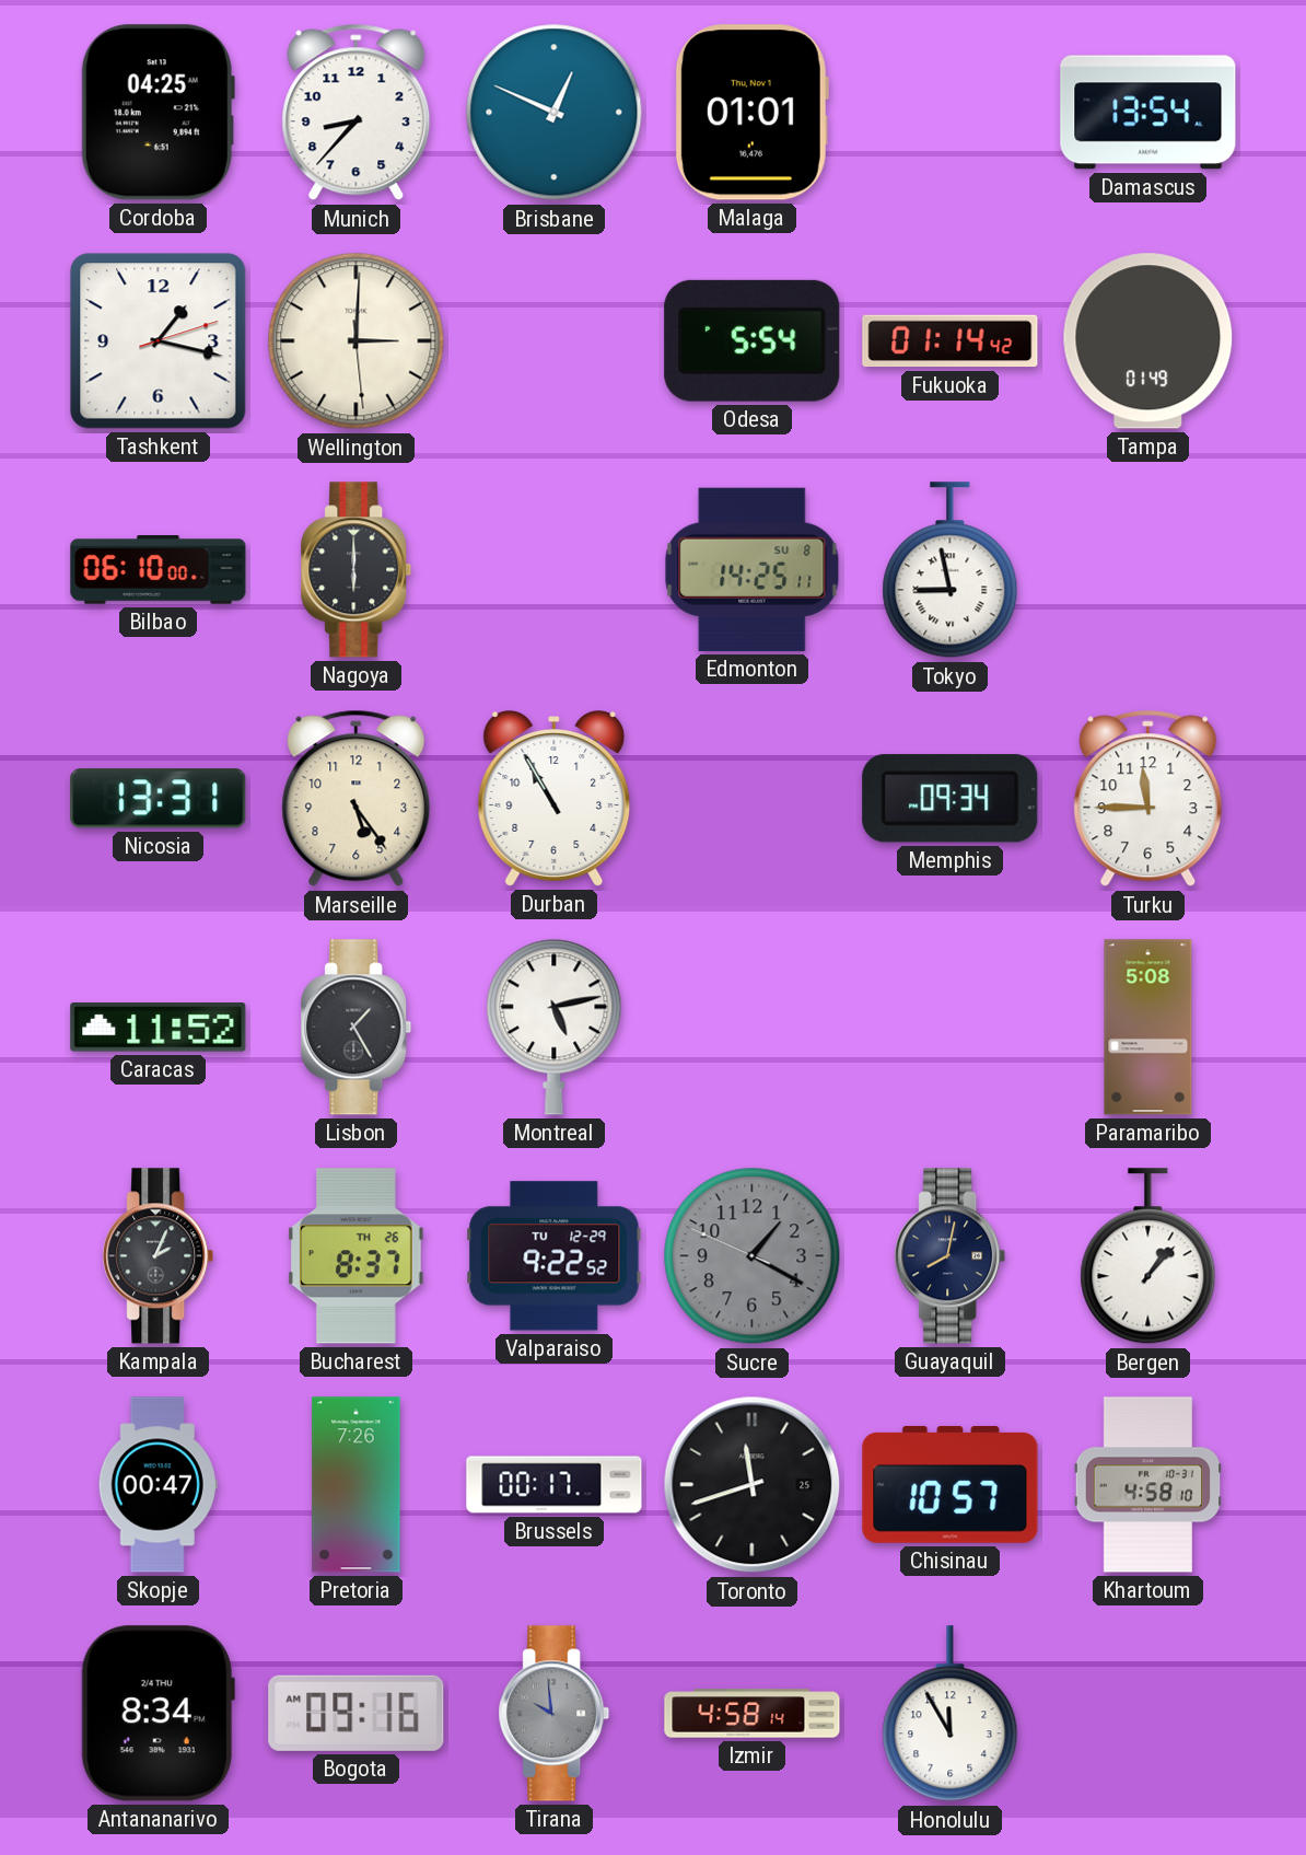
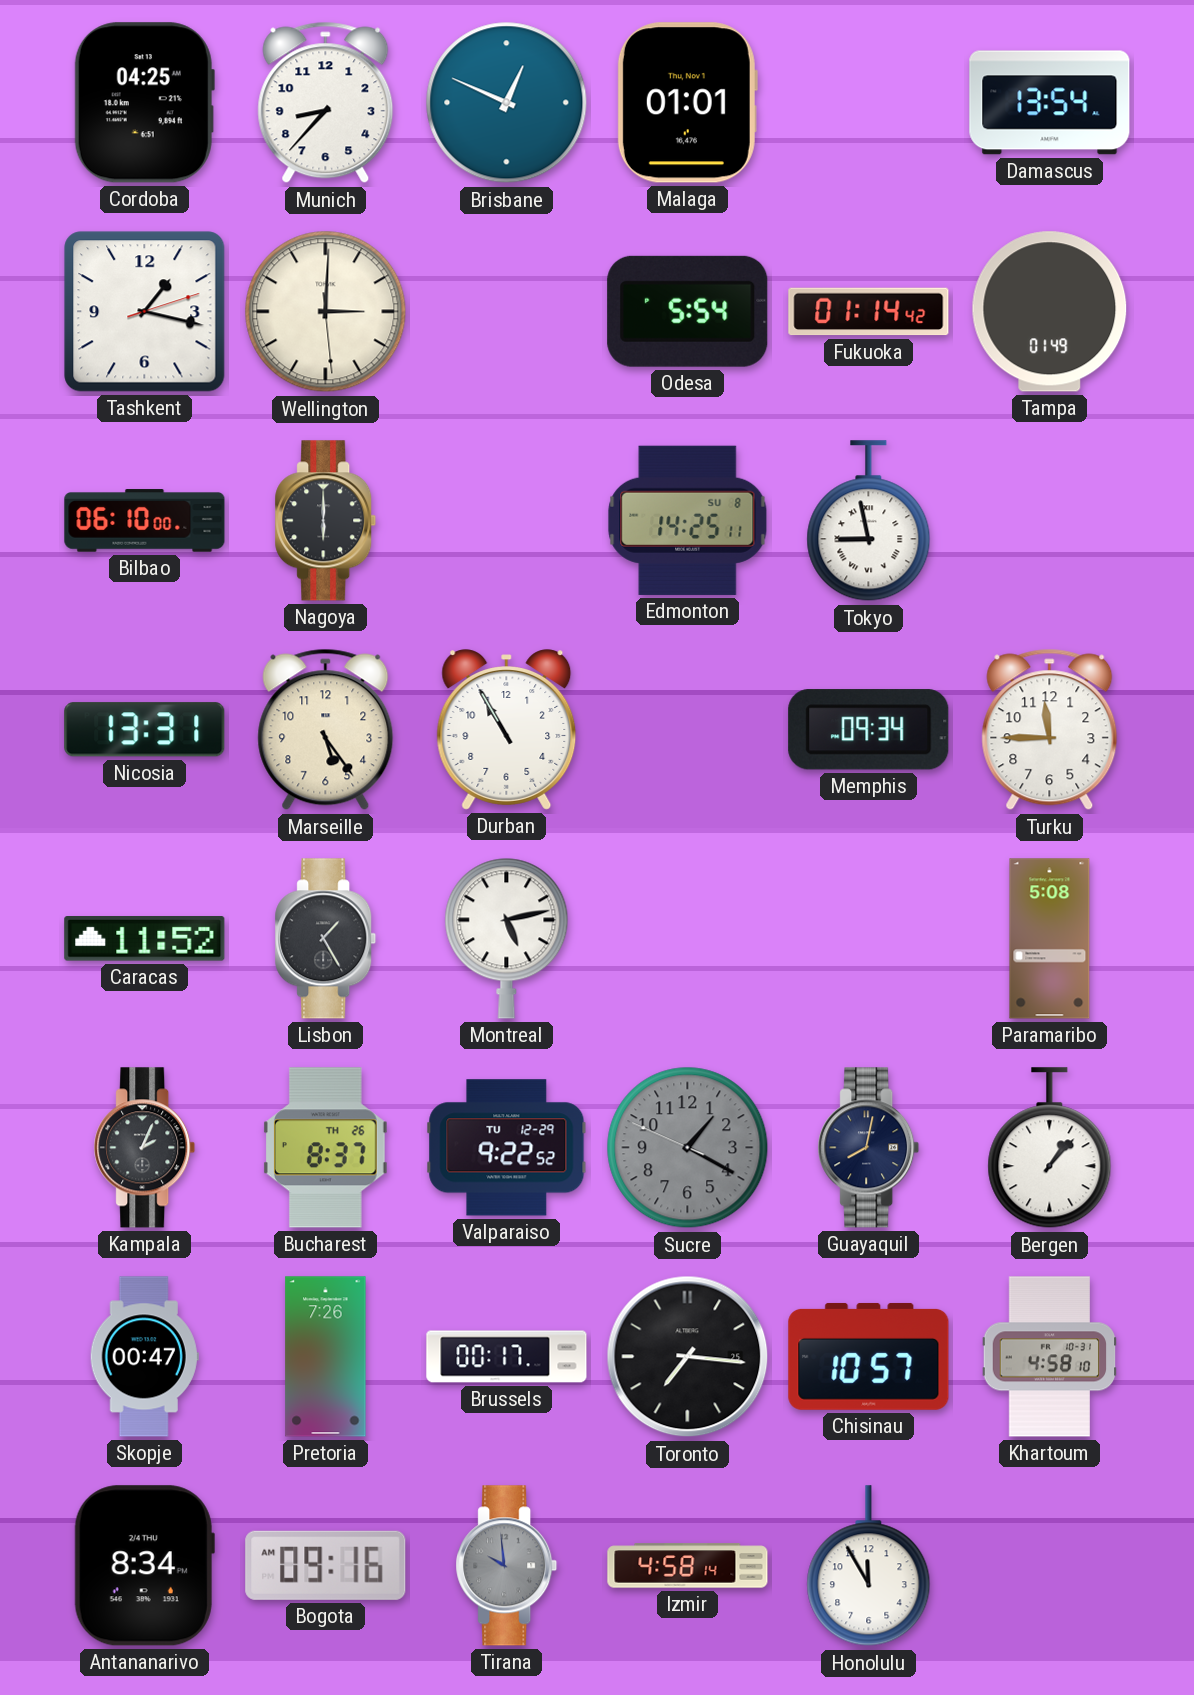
Toronto: 11:42 -> 7:16 (688, 1357)
